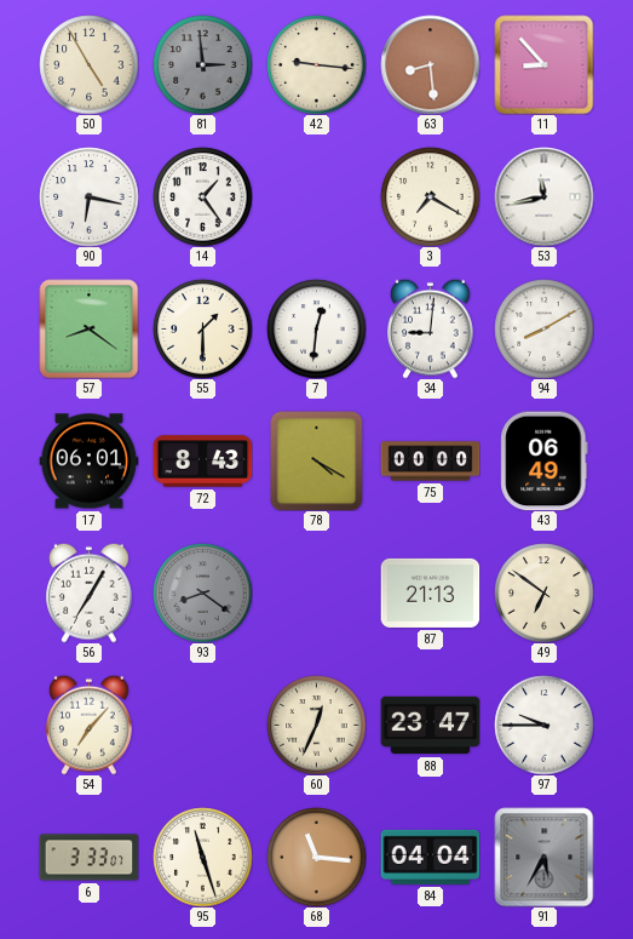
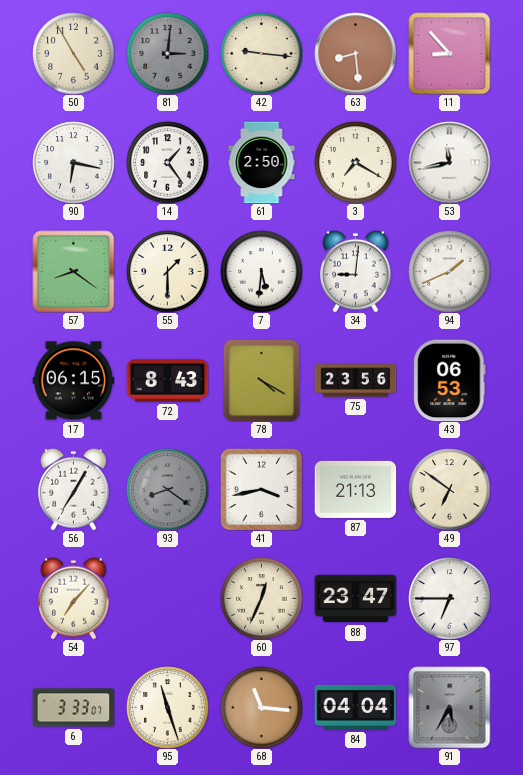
81: 2:59 -> 3:01 (167, 53)
61: none -> 2:50 (262, 162)
7: 12:31 -> 5:31 (261, 271)
94: 8:10 -> 1:41 (449, 271)
17: 06:01 -> 06:15 (73, 381)
75: 00:00 -> 23:56 (355, 381)
43: 06:49 -> 06:53 (450, 380)
41: none -> 3:43 (261, 489)
97: 9:45 -> 6:45 (449, 598)
